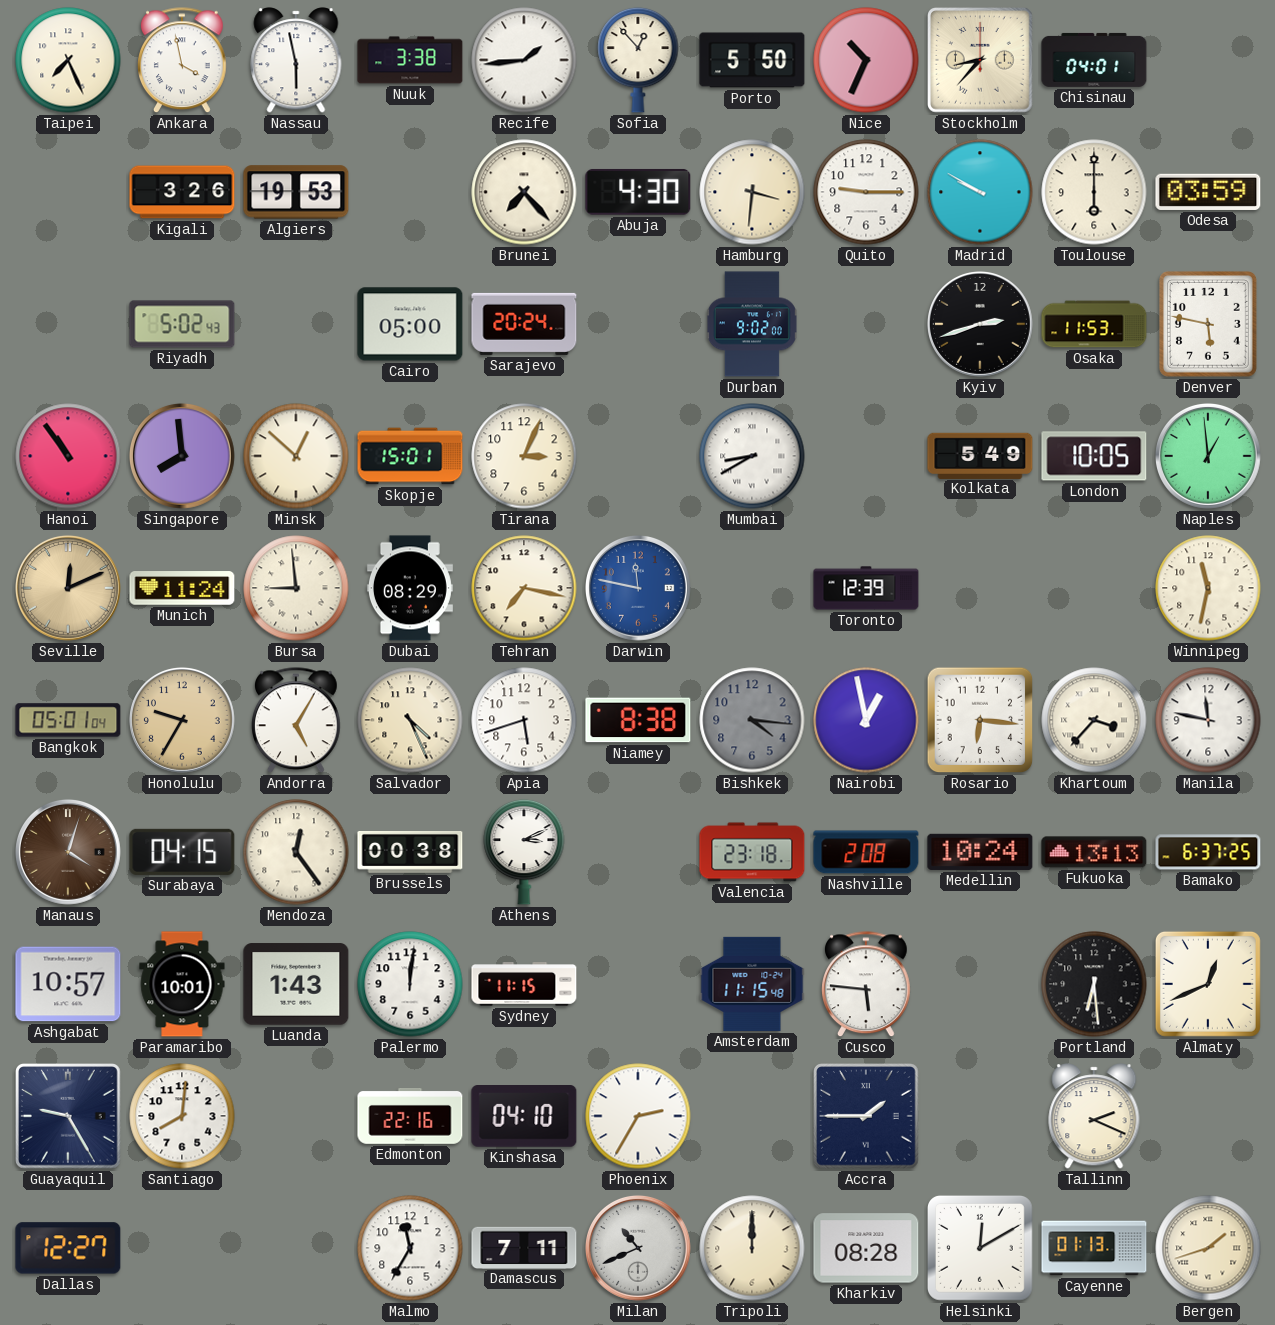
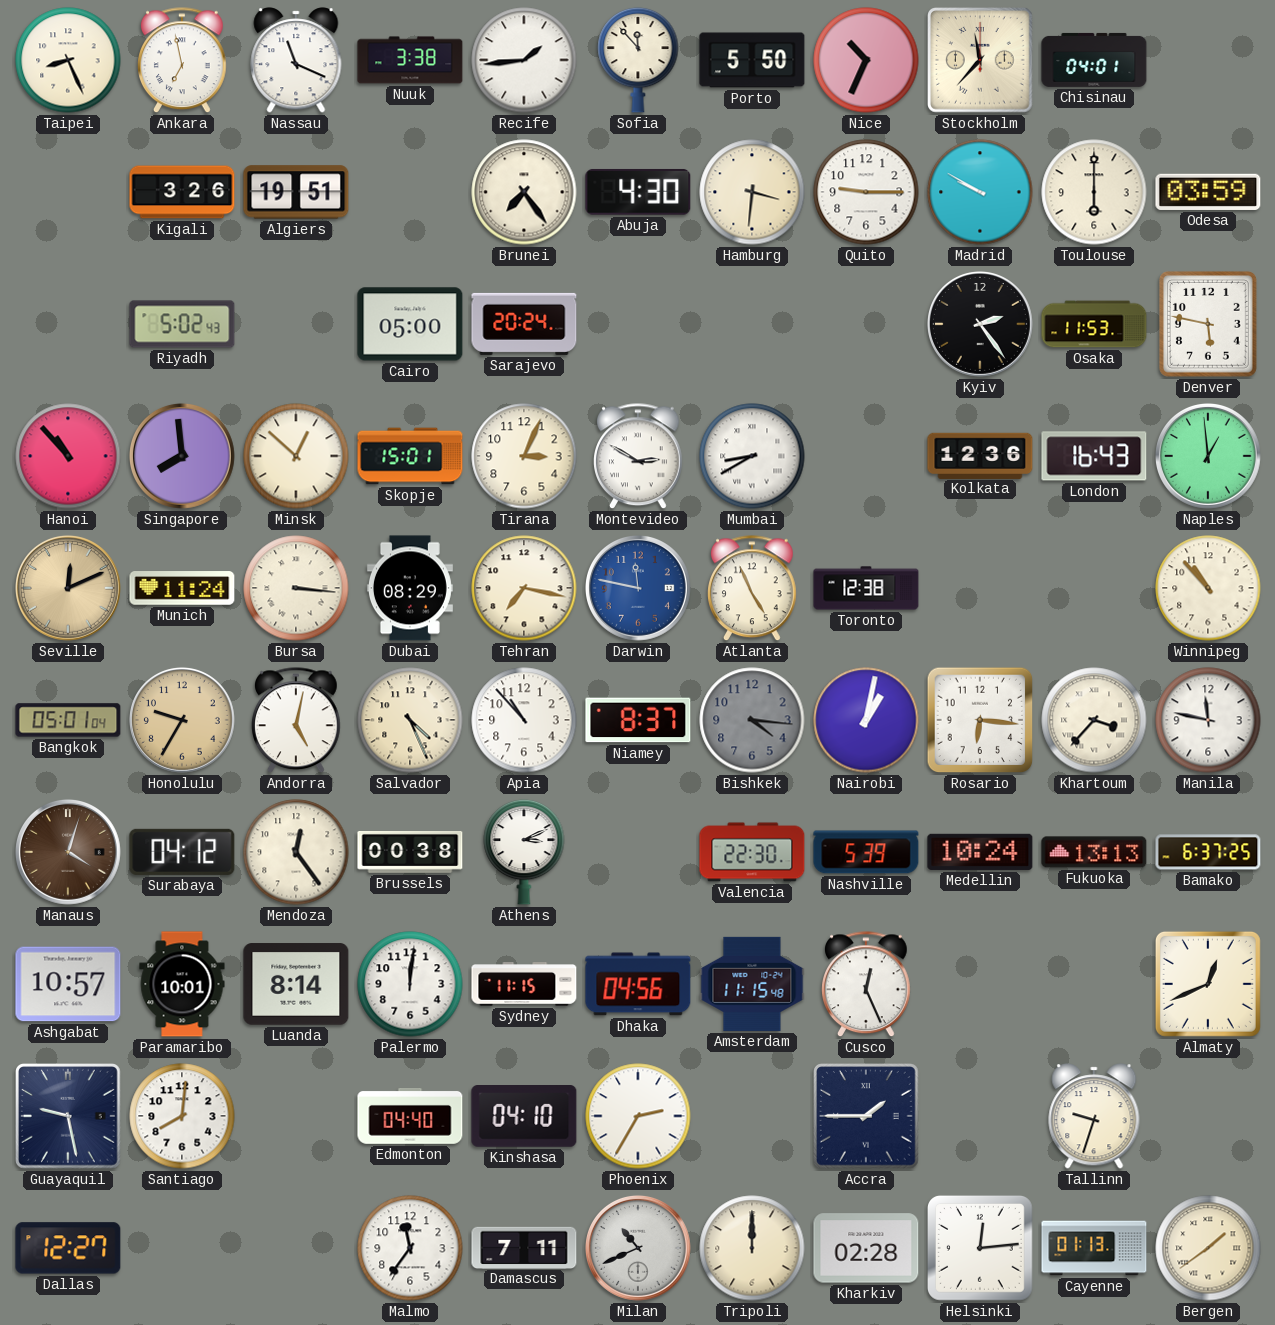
Taipei: 7:26 -> 8:26 (68, 60)
Ankara: 3:58 -> 6:58 (183, 61)
Nassau: 5:58 -> 11:19 (296, 60)
Sofia: 12:53 -> 11:53 (638, 60)
Stockholm: 8:37 -> 11:37 (981, 61)
Algiers: 19:53 -> 19:51 (296, 192)
Brunei: 7:23 -> 7:24 (524, 192)
Durban: 9:02 -> none (752, 324)
Kyiv: 2:42 -> 2:24 (980, 324)
Hanoi: 10:54 -> 10:53 (68, 456)
Montevideo: none -> 2:50 (639, 457)
Kolkata: 5:49 -> 12:36 (980, 455)
London: 10:05 -> 16:43 (1094, 456)
Bursa: 8:59 -> 3:16 (296, 588)
Atlanta: none -> 4:56 (753, 589)
Toronto: 12:39 -> 12:38 (866, 588)
Winnipeg: 11:32 -> 10:53 (1208, 588)
Andorra: 5:05 -> 5:02 (297, 721)
Apia: 5:42 -> 10:53 (524, 720)
Niamey: 8:38 -> 8:37 (638, 720)
Nairobi: 12:58 -> 1:02 (866, 720)
Surabaya: 04:15 -> 04:12 (182, 852)
Valencia: 23:18 -> 22:30 (752, 852)
Nashville: 2:08 -> 5:39 (866, 852)
Luanda: 1:43 -> 8:14 (296, 984)
Dhaka: none -> 04:56 (638, 984)
Cusco: 5:46 -> 12:26 (867, 985)
Portland: 6:29 -> none (1094, 984)
Guayaquil: 9:25 -> 9:28 (69, 1117)
Edmonton: 22:16 -> 04:40 (410, 1117)
Tallinn: 2:19 -> 9:33 (1094, 1116)
Malmo: 11:35 -> 11:36 (410, 1248)
Kharkiv: 08:28 -> 02:28 (866, 1248)
Helsinki: 12:10 -> 12:14 (980, 1248)
Bergen: 1:42 -> 1:39 (1208, 1248)
